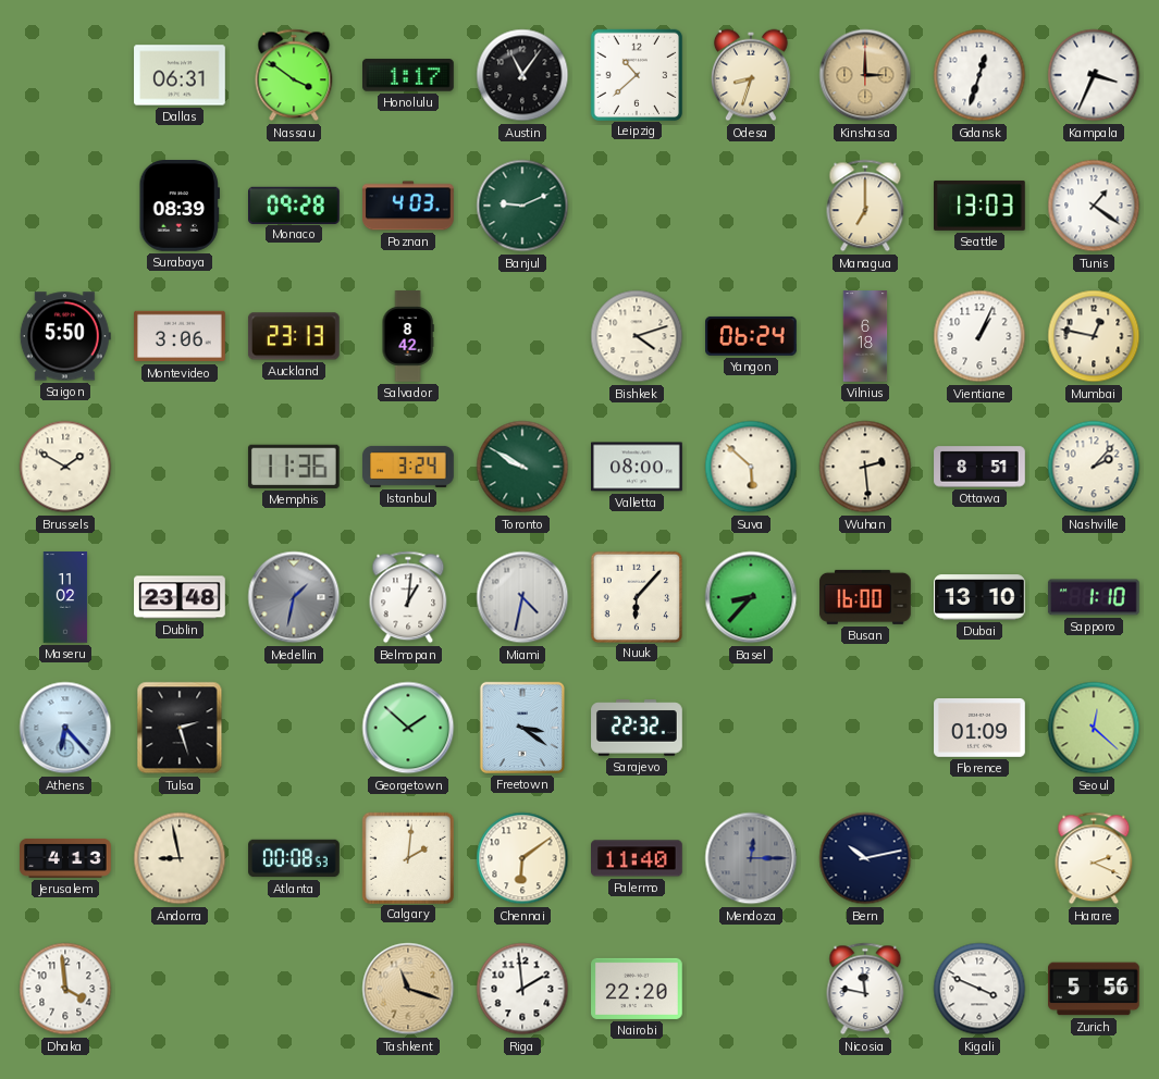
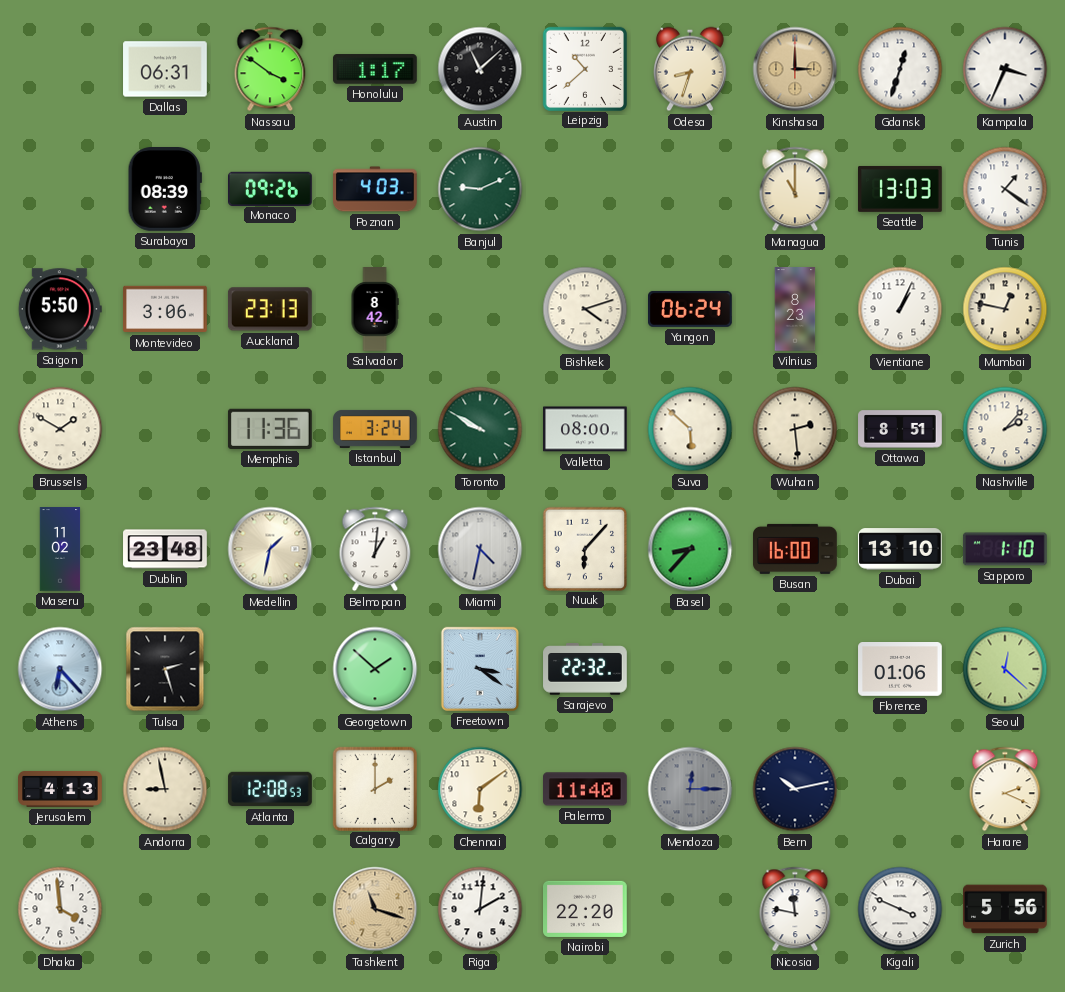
Austin: 11:06 -> 11:08 (480, 69)
Monaco: 09:28 -> 09:26 (271, 188)
Managua: 7:00 -> 11:00 (795, 189)
Vilnius: 6:18 -> 8:23 (795, 309)
Medellin dial: grey -> cream (270, 549)
Florence: 01:09 -> 01:06 (900, 670)
Atlanta: 00:08 -> 12:08 (270, 789)
Calgary: 2:01 -> 2:00 (374, 788)
Riga: 1:59 -> 2:01 (480, 909)
